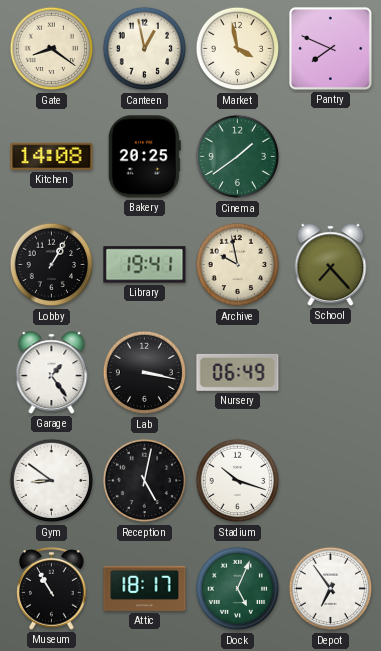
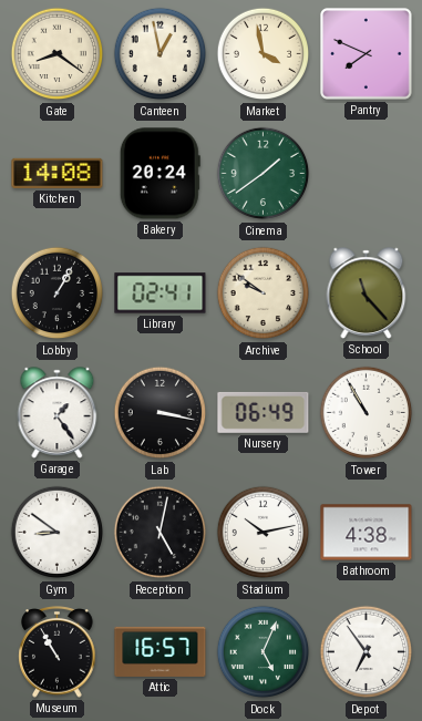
Bakery: 20:25 -> 20:24 (159, 174)
Library: 19:41 -> 02:41 (161, 293)
Archive: 9:58 -> 9:51 (264, 293)
School: 7:23 -> 11:23 (367, 293)
Tower: none -> 10:55 (367, 413)
Stadium: 10:18 -> 10:13 (264, 533)
Bathroom: none -> 4:38 (367, 533)
Attic: 18:17 -> 16:57 (161, 651)
